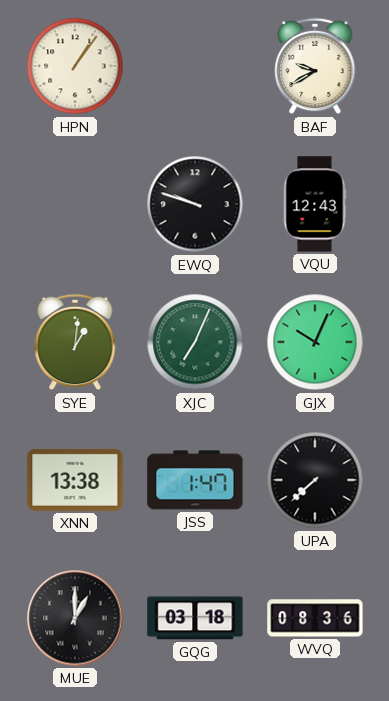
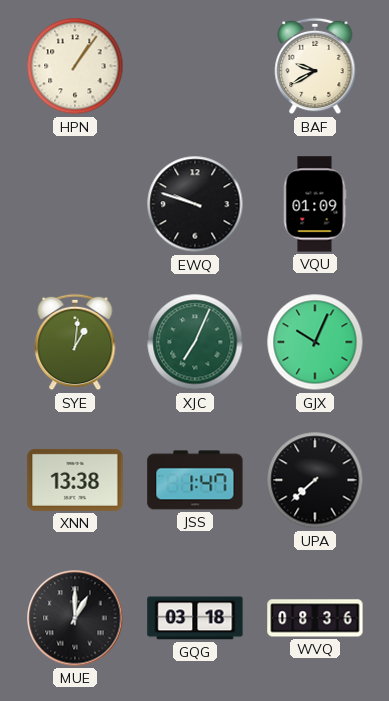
VQU: 12:43 -> 01:09 (315, 204)
